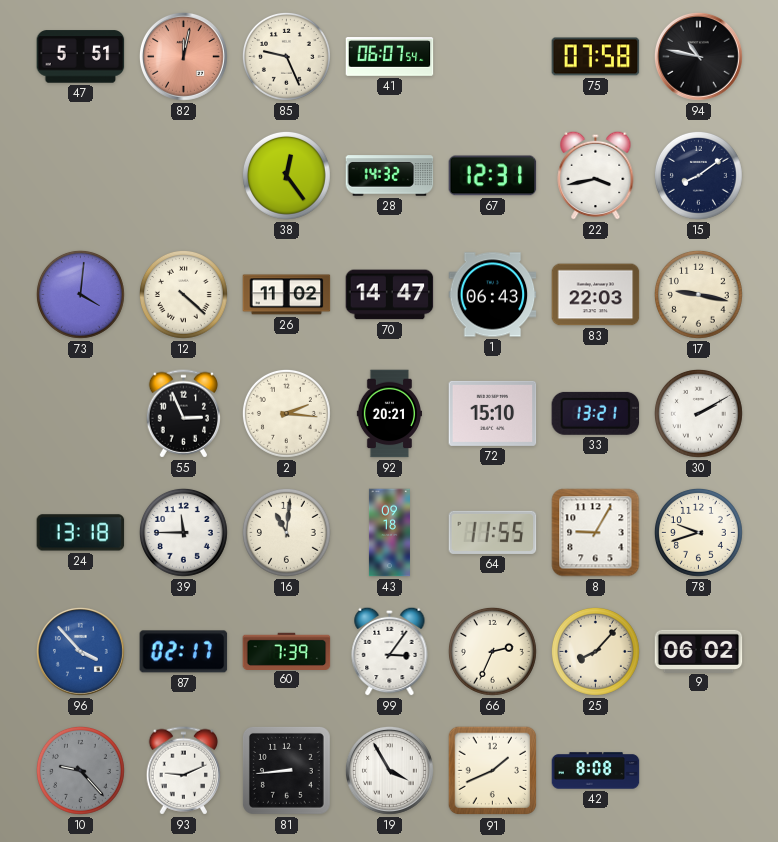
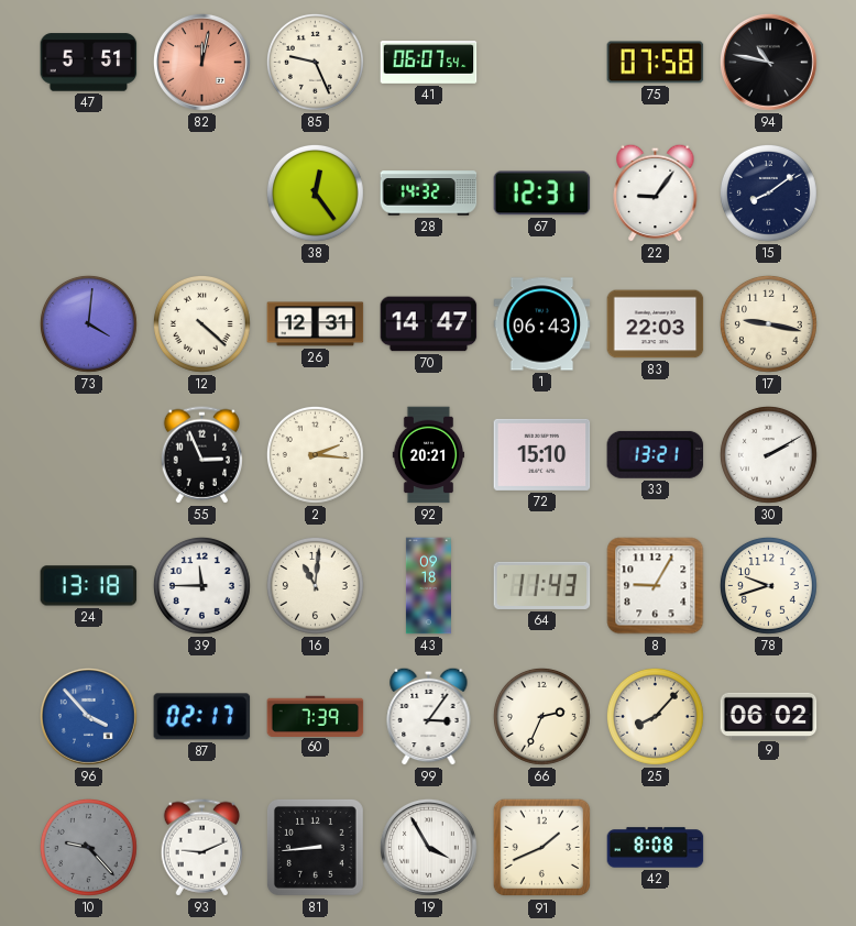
22: 3:43 -> 9:06 (656, 192)
26: 11:02 -> 12:31 (316, 324)
64: 11:55 -> 11:43 (542, 585)
